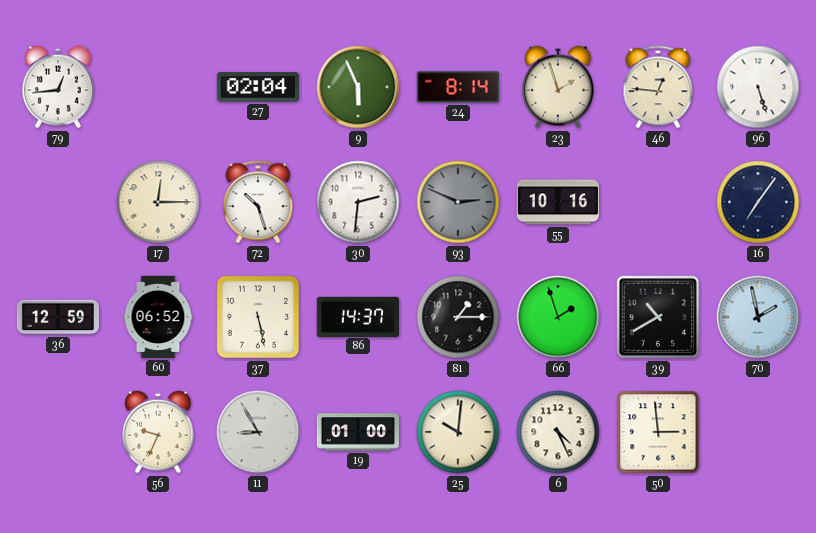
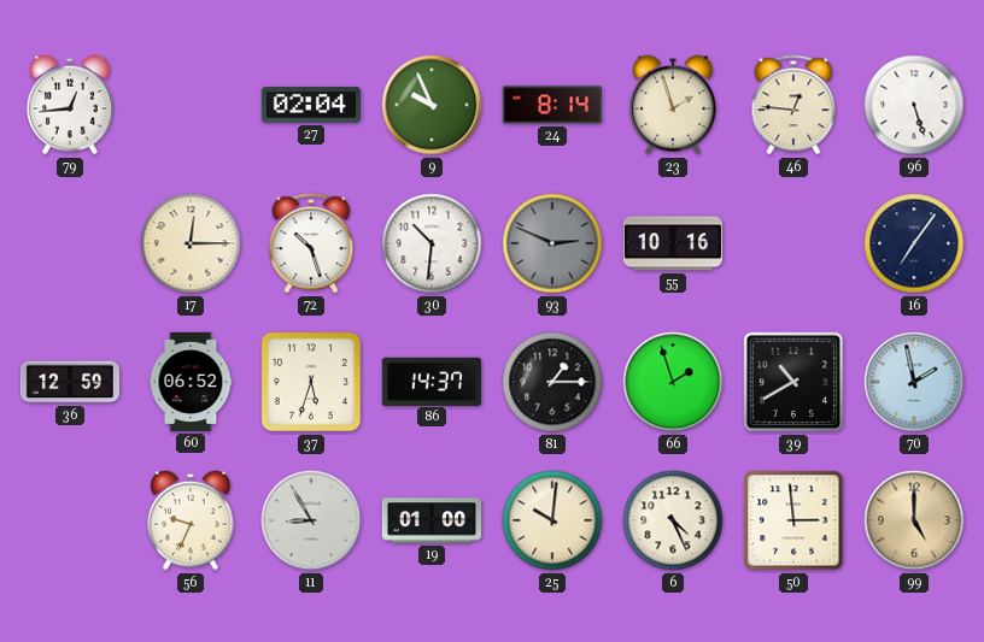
9: 5:56 -> 9:56 (432, 105)
30: 2:31 -> 10:31 (432, 243)
37: 5:28 -> 5:33 (311, 382)
99: none -> 5:00 (914, 520)
